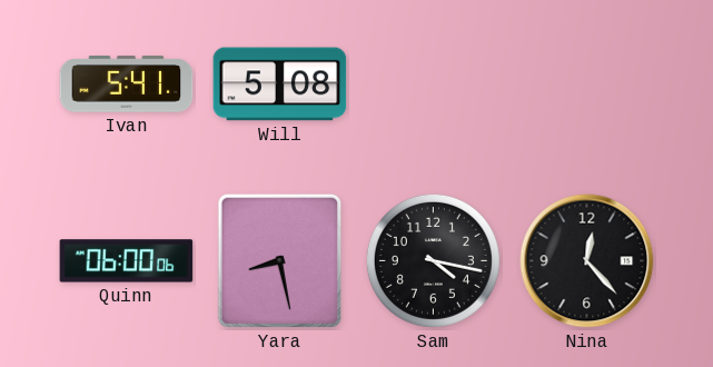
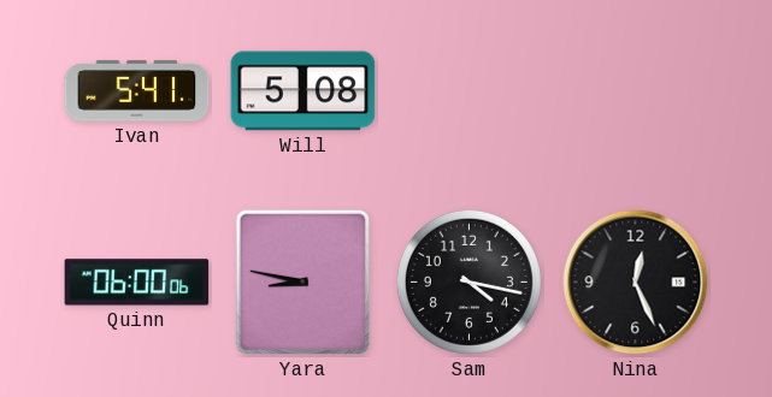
Yara: 8:28 -> 8:47 (304, 283)
Nina: 12:23 -> 12:26 (636, 283)
